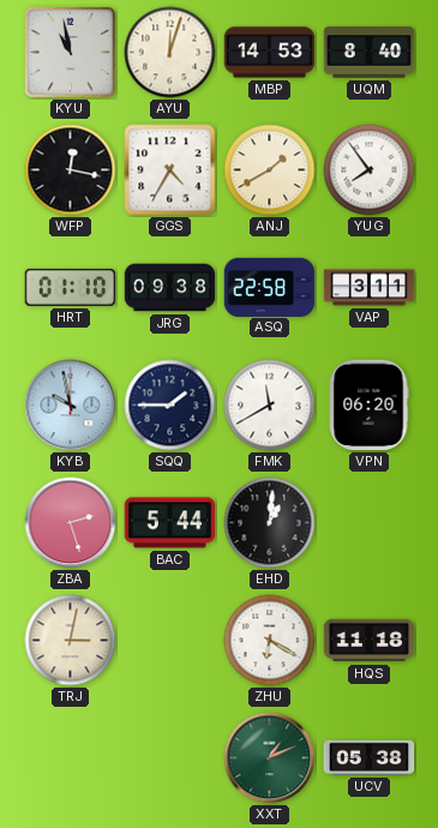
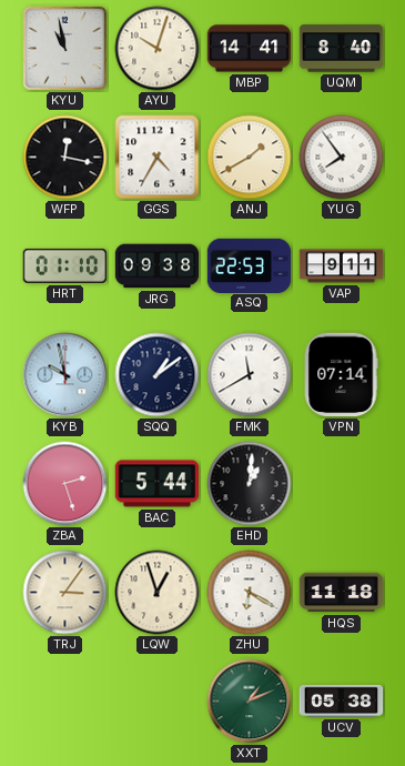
AYU: 12:03 -> 10:03 (158, 49)
MBP: 14:53 -> 14:41 (250, 49)
ASQ: 22:58 -> 22:53 (250, 265)
VAP: 3:11 -> 9:11 (342, 266)
SQQ: 1:45 -> 1:09 (158, 375)
VPN: 06:20 -> 07:14 (341, 375)
TRJ: 3:02 -> 3:06 (65, 593)
LQW: none -> 12:57 (158, 593)
